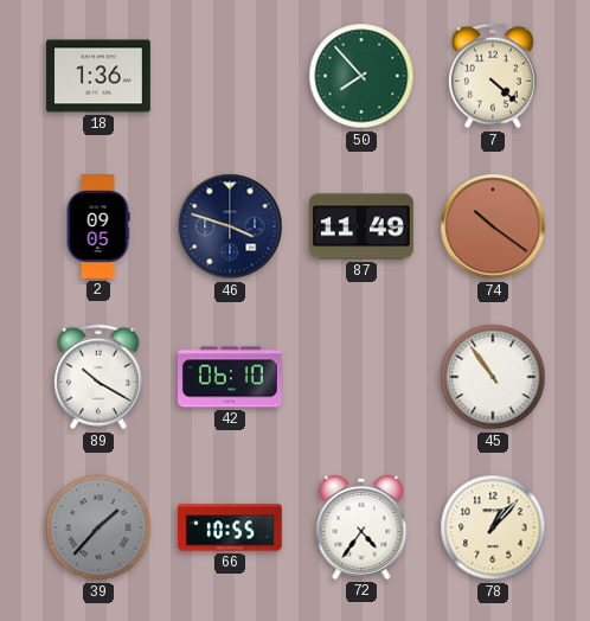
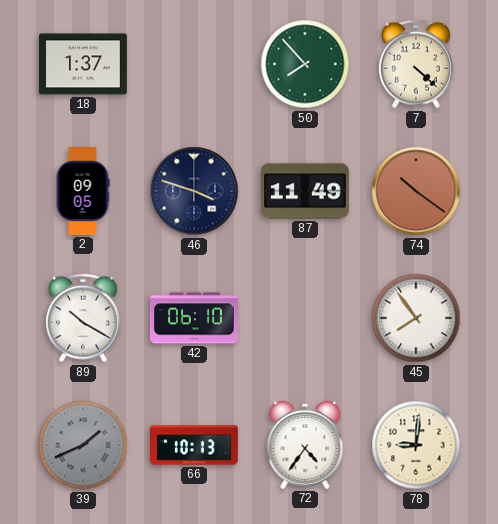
18: 1:36 -> 1:37 (84, 64)
45: 10:54 -> 7:54 (416, 318)
39: 1:37 -> 1:41 (83, 445)
66: 10:55 -> 10:13 (195, 445)
78: 1:07 -> 9:01 (416, 445)
